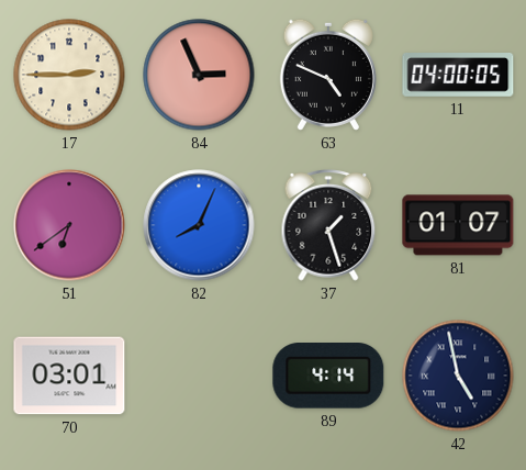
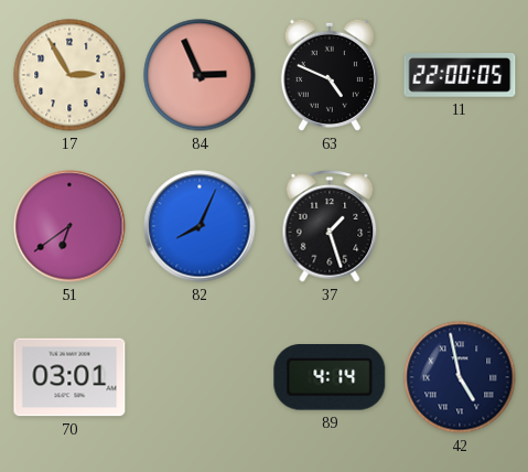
17: 2:45 -> 2:55 (69, 75)
11: 04:00 -> 22:00 (460, 75)
81: 01:07 -> none (458, 225)
